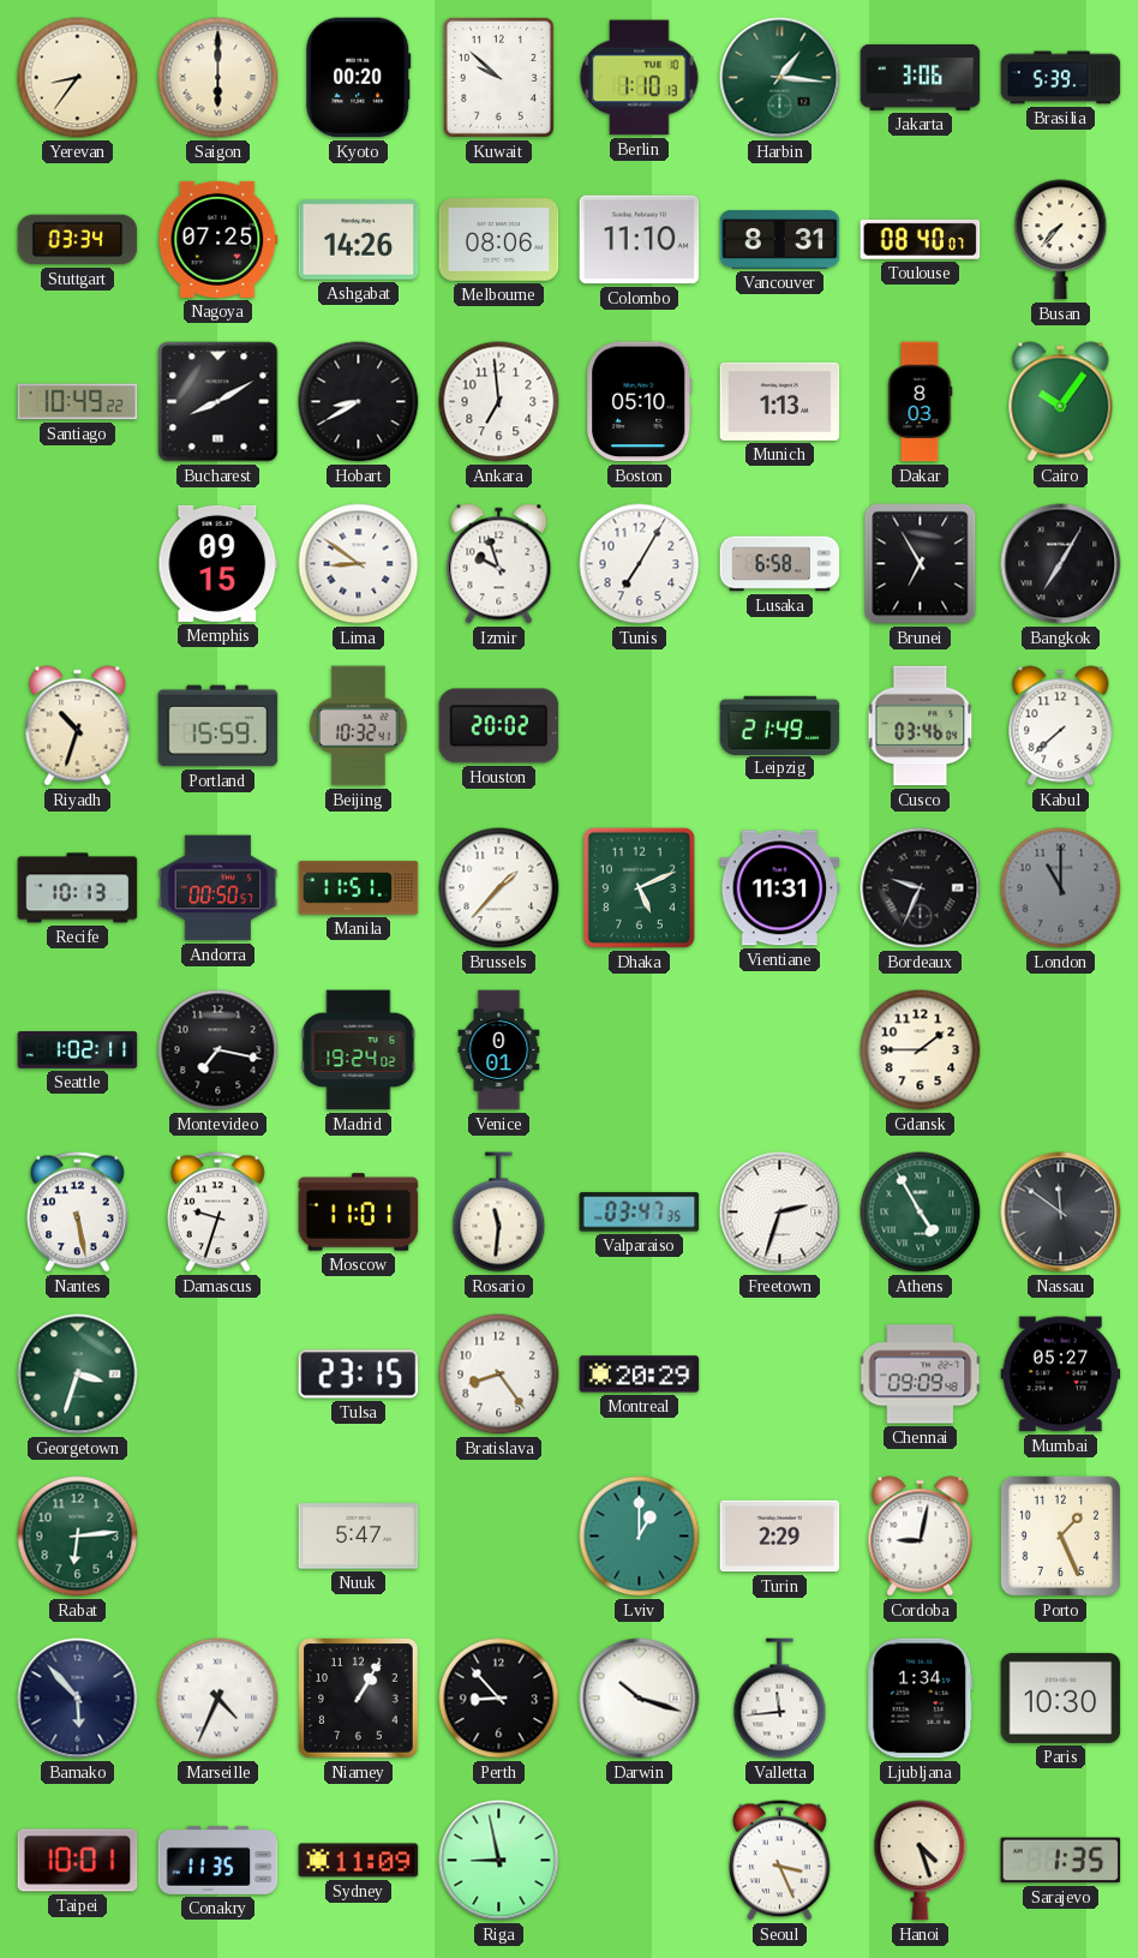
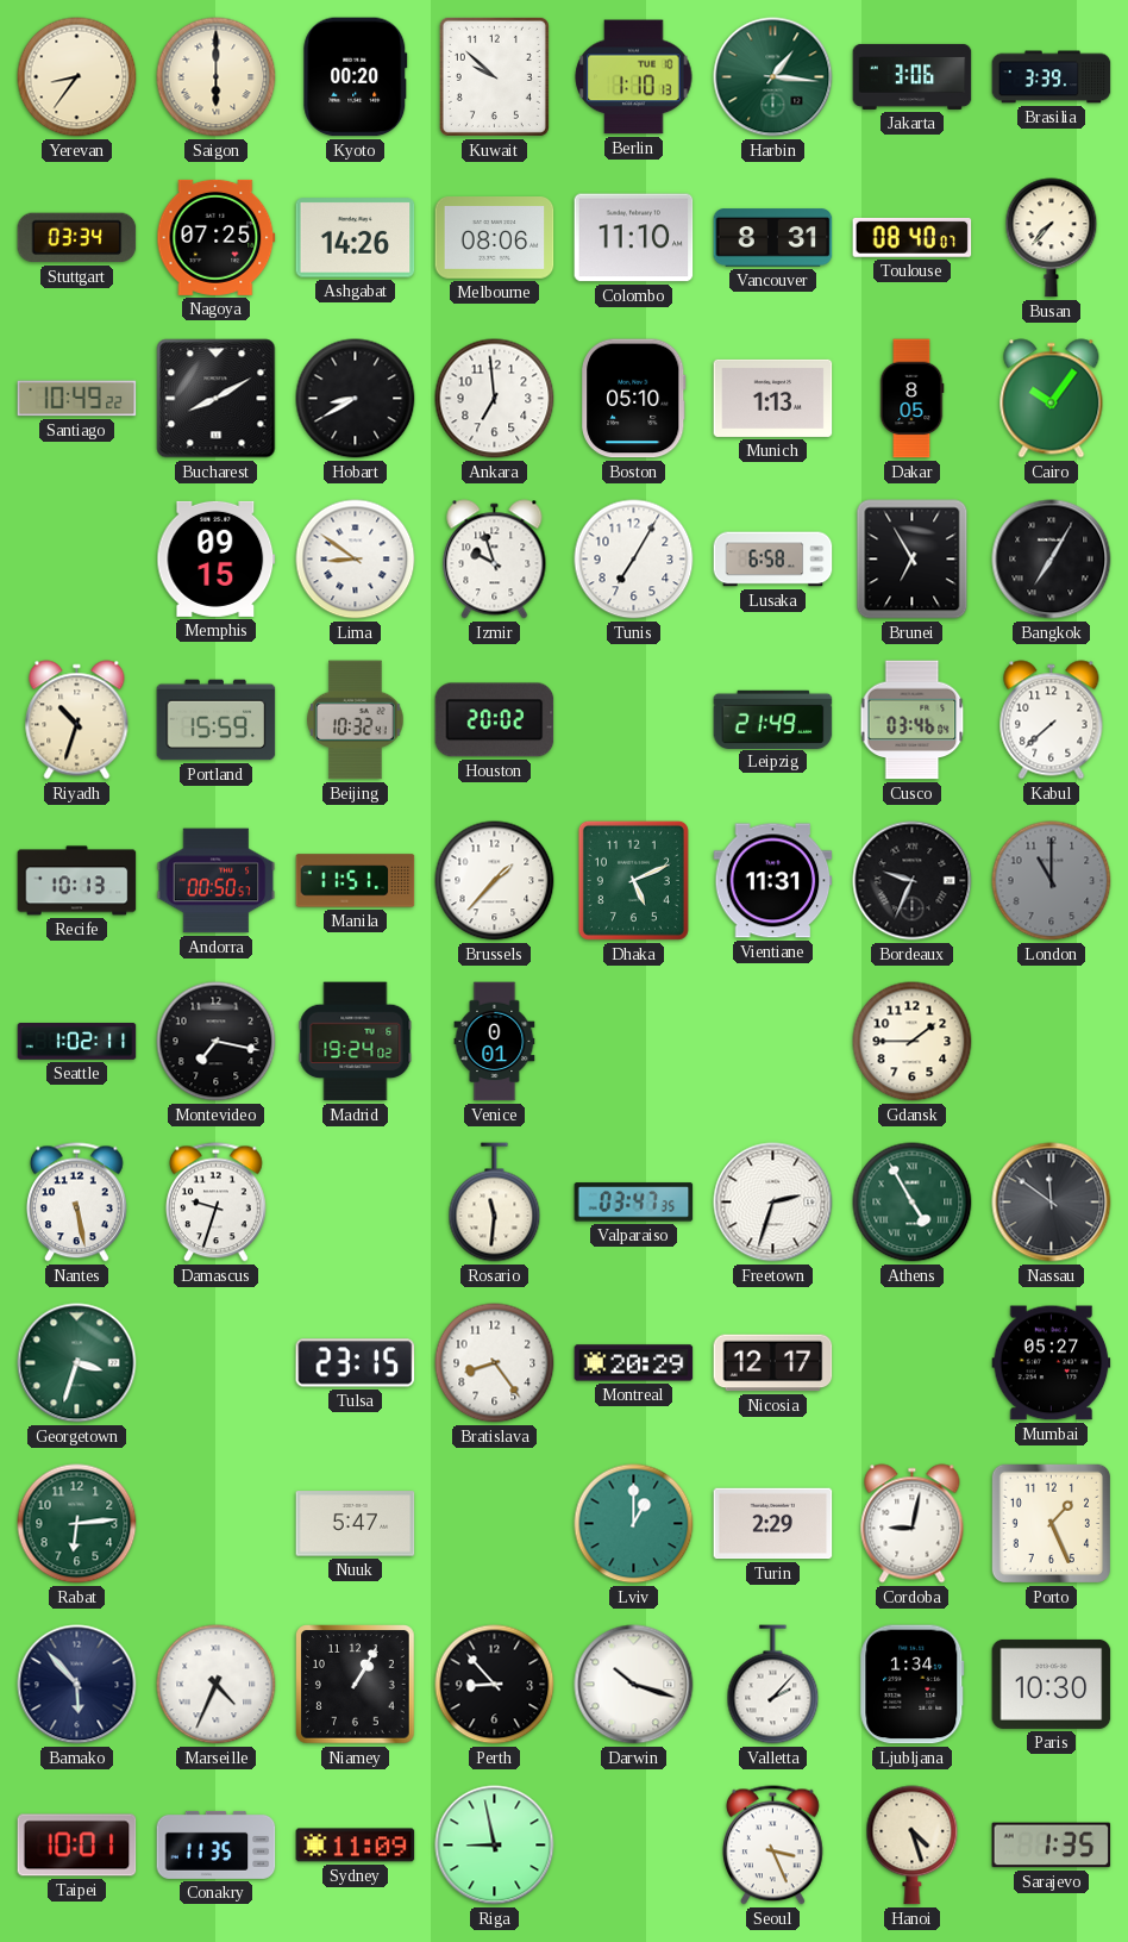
Brasilia: 5:39 -> 3:39 (1052, 77)
Dakar: 8:03 -> 8:05 (911, 399)
Moscow: 11:01 -> none (359, 1212)
Nicosia: none -> 12:17 (773, 1363)
Chennai: 09:09 -> none (921, 1375)
Valletta: 11:44 -> 2:07 (773, 1685)
